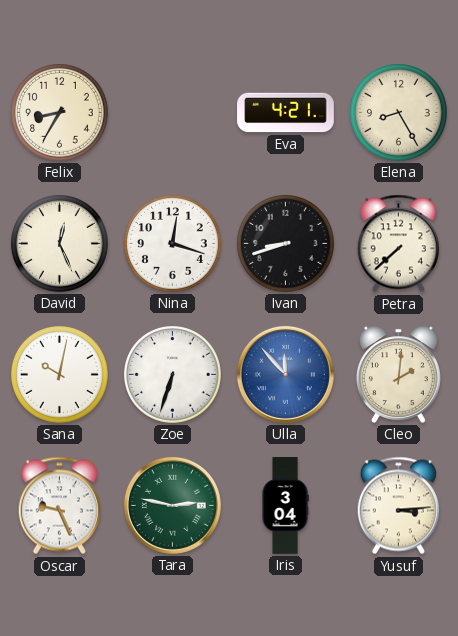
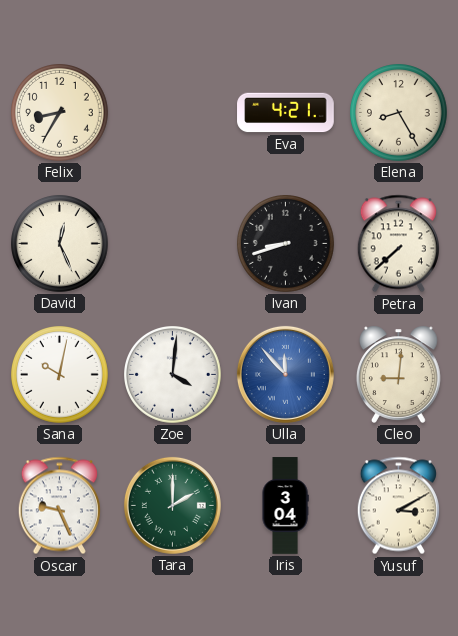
Nina: 12:18 -> none (173, 244)
Zoe: 6:33 -> 4:01 (173, 375)
Cleo: 2:01 -> 9:01 (398, 374)
Tara: 2:47 -> 2:00 (172, 505)
Yusuf: 3:14 -> 3:10 (398, 506)
